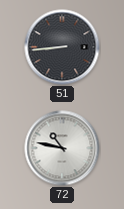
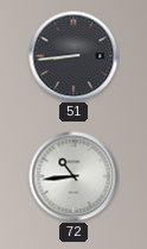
72: 10:47 -> 10:44 (73, 176)
